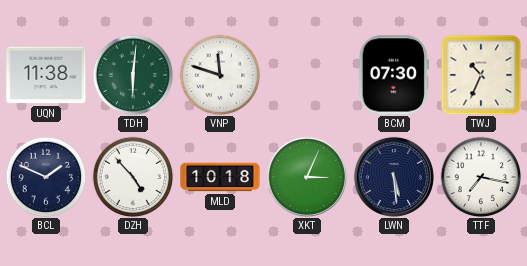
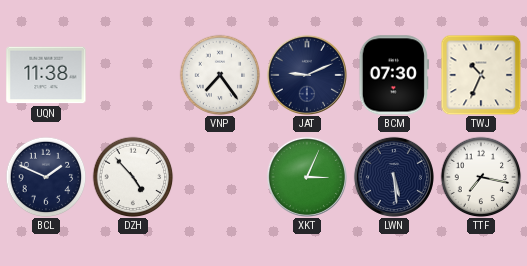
TDH: 6:01 -> none (133, 75)
VNP: 11:48 -> 7:24 (220, 75)
JAT: none -> 9:11 (307, 75)
MLD: 10:18 -> none (220, 177)
